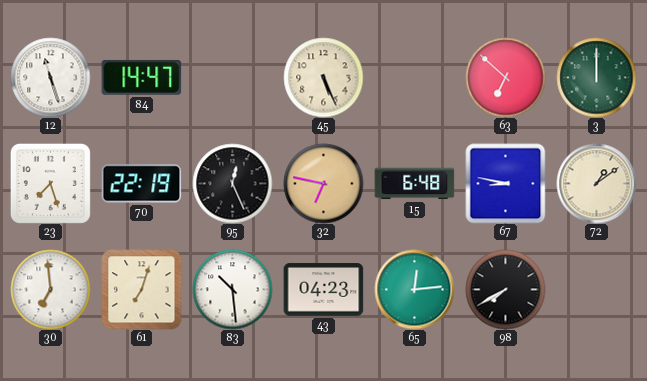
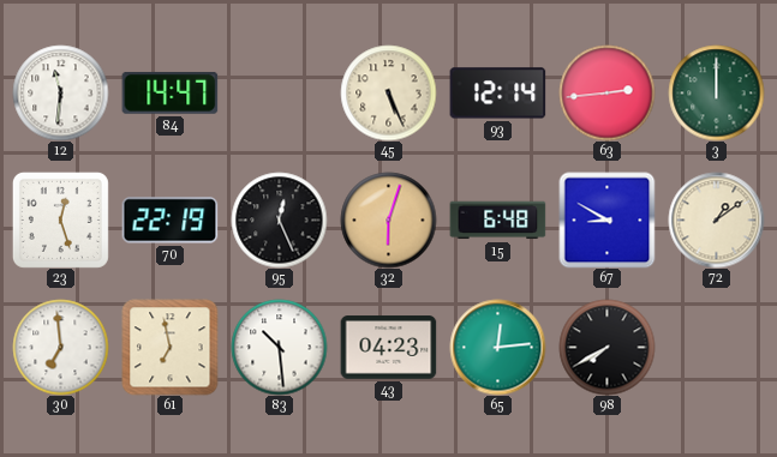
12: 11:27 -> 11:31 (60, 92)
93: none -> 12:14 (497, 94)
63: 6:52 -> 2:44 (606, 92)
23: 7:27 -> 12:27 (60, 220)
32: 6:47 -> 6:03 (388, 220)
67: 8:47 -> 8:50 (606, 220)
61: 7:03 -> 6:58 (169, 347)
